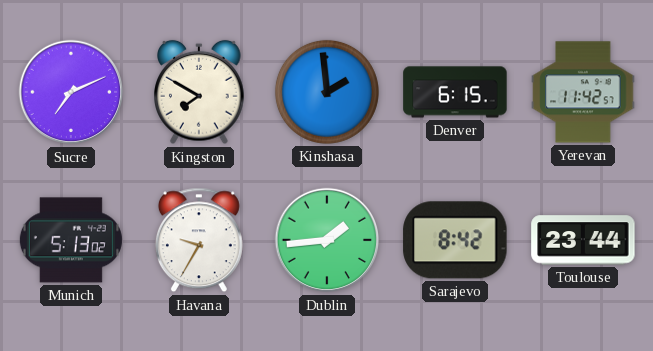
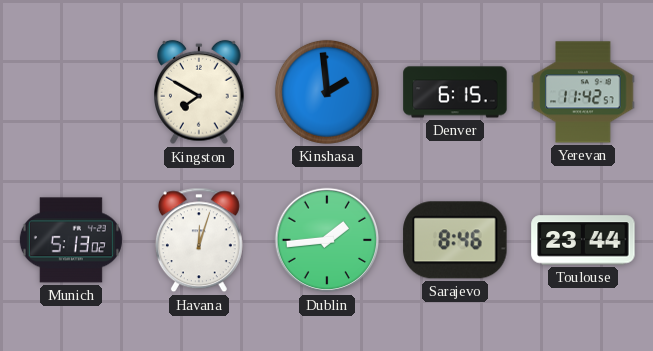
Sucre: 7:11 -> none (71, 92)
Havana: 9:35 -> 12:03 (199, 240)
Sarajevo: 8:42 -> 8:46 (455, 240)
